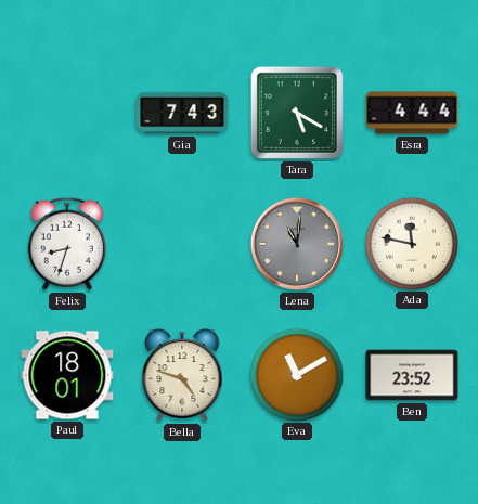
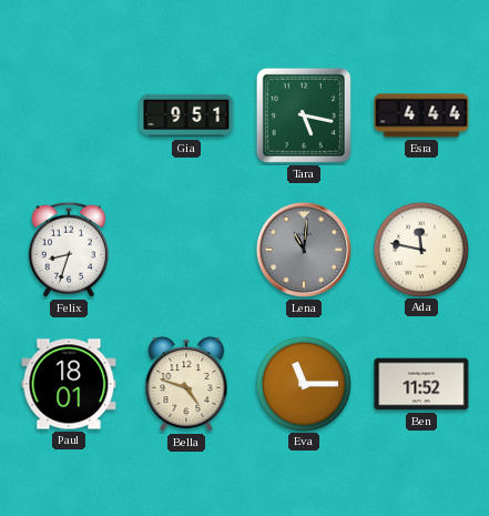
Gia: 7:43 -> 9:51 (186, 115)
Tara: 5:20 -> 5:17 (304, 115)
Eva: 11:10 -> 11:15 (303, 383)
Ben: 23:52 -> 11:52 (421, 384)
